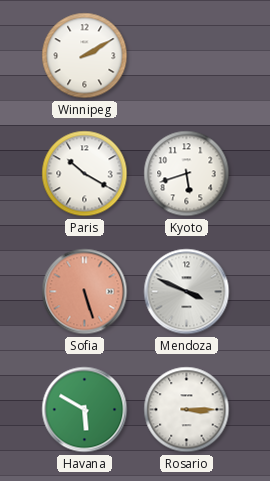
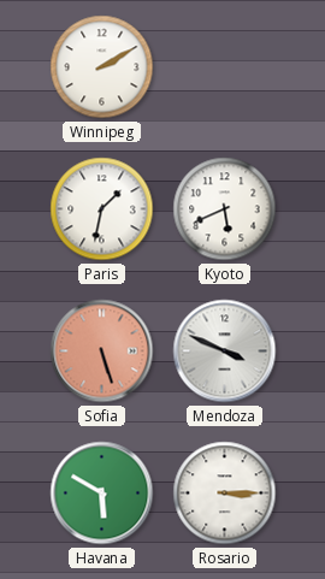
Paris: 10:20 -> 1:32 (102, 209)
Kyoto: 5:42 -> 5:41 (225, 209)
